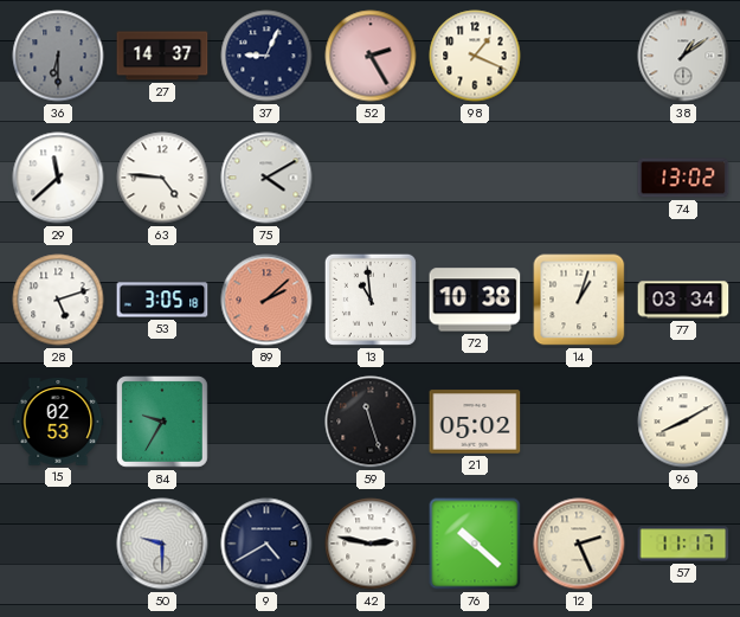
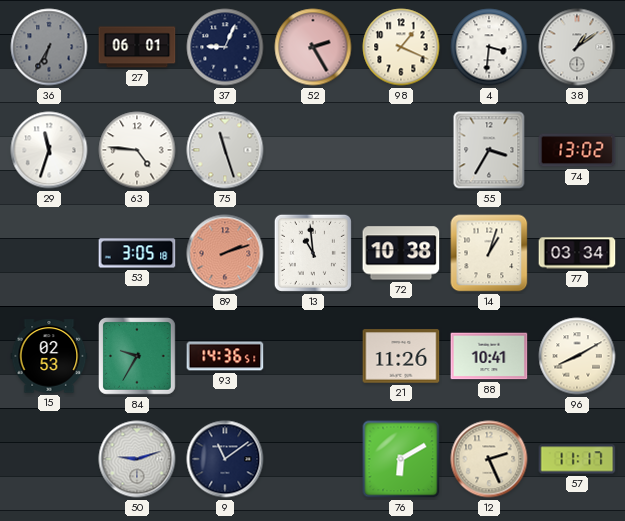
36: 6:30 -> 6:35 (49, 47)
27: 14:37 -> 06:01 (137, 47)
4: none -> 3:31 (489, 47)
29: 11:38 -> 11:33 (49, 150)
75: 4:10 -> 11:27 (225, 150)
55: none -> 3:35 (489, 150)
28: 5:12 -> none (58, 300)
89: 2:08 -> 2:12 (225, 253)
93: none -> 14:36 (225, 356)
59: 11:27 -> none (371, 422)
21: 05:02 -> 11:26 (401, 356)
88: none -> 10:41 (489, 356)
50: 9:30 -> 9:12 (137, 459)
9: 4:40 -> 11:09 (225, 459)
42: 2:47 -> none (371, 544)
76: 10:22 -> 6:10 (401, 459)
